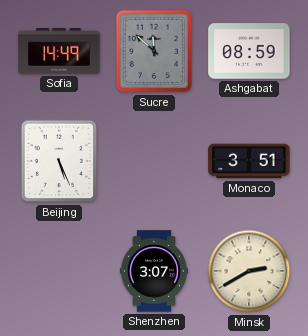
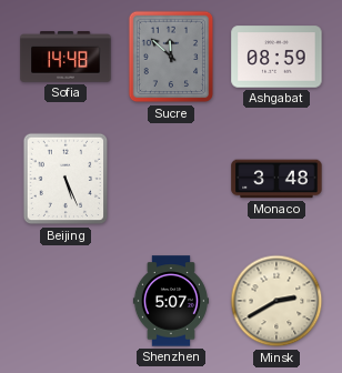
Sofia: 14:49 -> 14:48 (66, 57)
Monaco: 3:51 -> 3:48 (276, 179)
Shenzhen: 3:07 -> 5:07 (170, 301)
